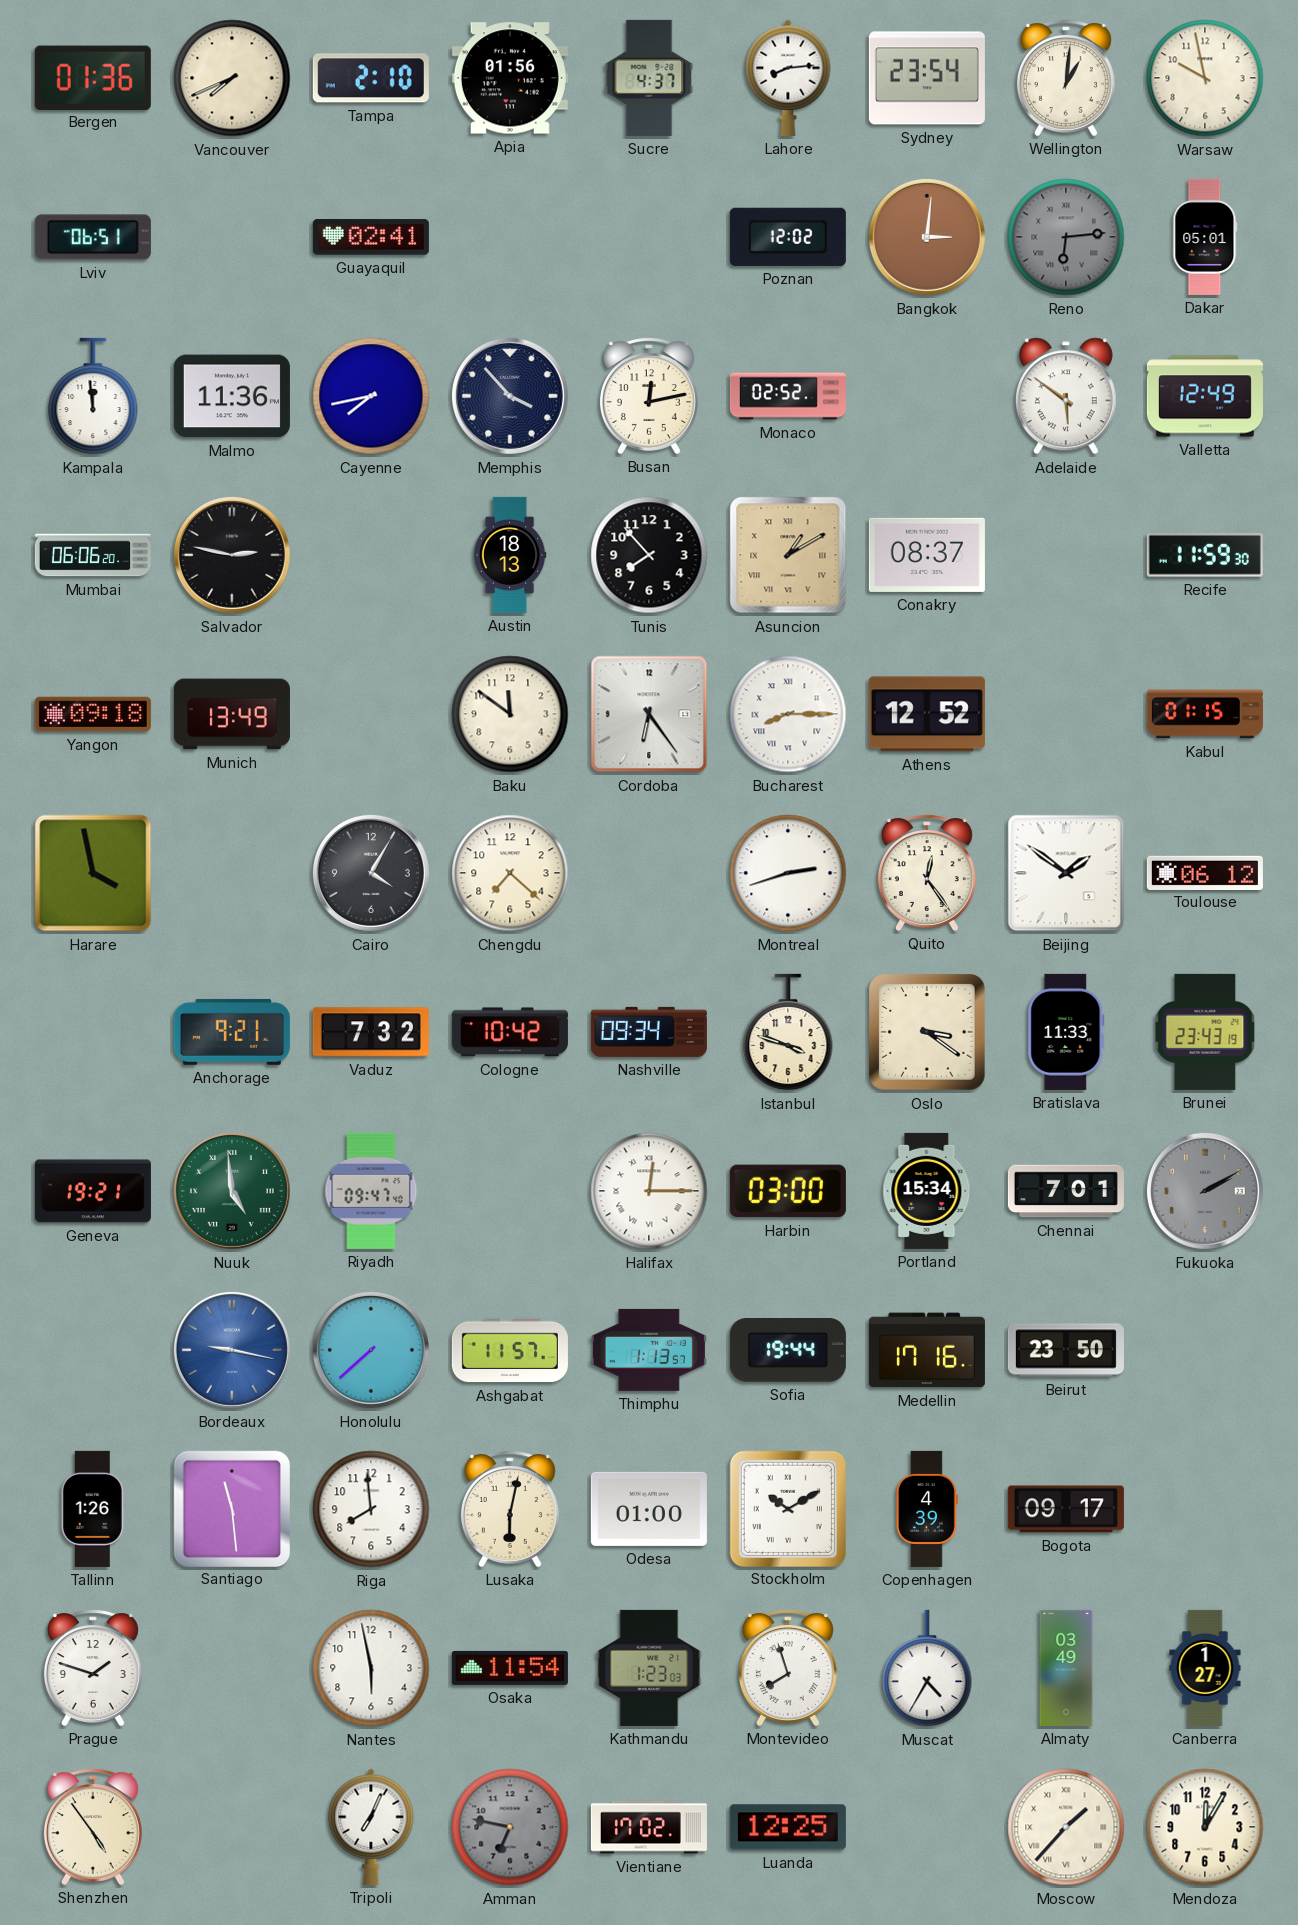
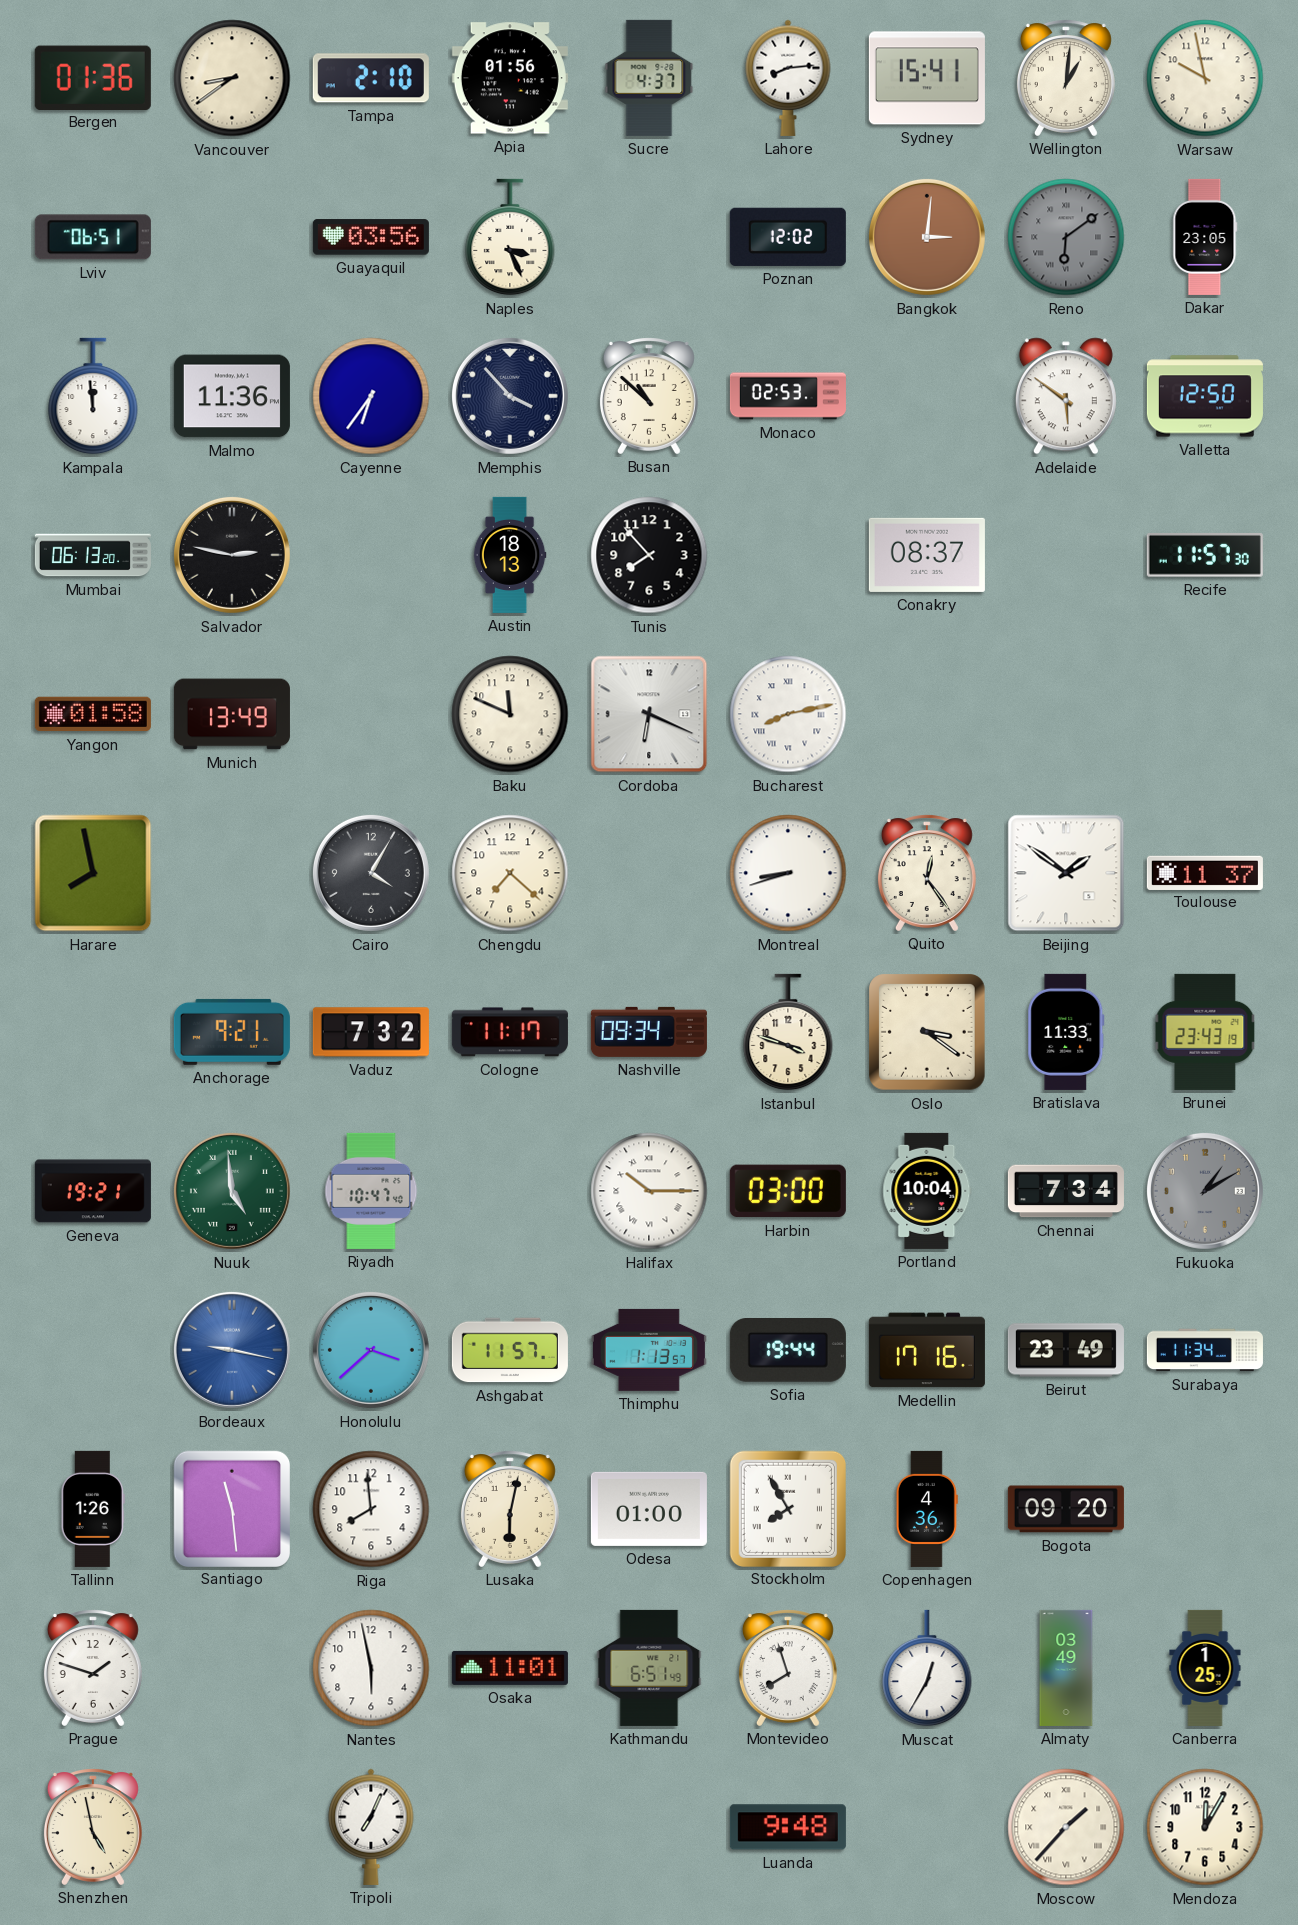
Vancouver: 7:41 -> 8:39 (232, 78)
Sydney: 23:54 -> 15:41 (927, 78)
Guayaquil: 02:41 -> 03:56 (371, 237)
Naples: none -> 3:26 (510, 237)
Reno: 6:14 -> 6:09 (1066, 237)
Dakar: 05:01 -> 23:05 (1205, 237)
Cayenne: 7:43 -> 6:36 (371, 396)
Busan: 12:13 -> 10:52 (649, 396)
Monaco: 02:52 -> 02:53 (788, 396)
Valletta: 12:49 -> 12:50 (1205, 396)
Mumbai: 06:06 -> 06:13 (93, 555)
Asuncion: 1:10 -> none (788, 555)
Recife: 11:59 -> 11:57 (1205, 556)
Yangon: 09:18 -> 01:58 (93, 714)
Baku: 11:51 -> 11:49 (510, 714)
Cordoba: 6:24 -> 6:19 (649, 714)
Bucharest: 8:15 -> 8:13 (788, 714)
Athens: 12:52 -> none (927, 714)
Kabul: 01:15 -> none (1205, 714)
Harare: 3:58 -> 7:58 (93, 873)
Montreal: 2:42 -> 8:42 (788, 873)
Toulouse: 06:12 -> 11:37 (1205, 872)
Cologne: 10:42 -> 11:17 (510, 1032)
Riyadh: 09:47 -> 10:47 (371, 1191)
Halifax: 12:15 -> 10:15 (649, 1191)
Portland: 15:34 -> 10:04 (927, 1191)
Chennai: 7:01 -> 7:34 (1066, 1191)
Fukuoka: 2:10 -> 1:10 (1205, 1191)
Honolulu: 7:38 -> 3:38 (371, 1350)
Beirut: 23:50 -> 23:49 (1066, 1350)
Surabaya: none -> 11:34 (1205, 1350)
Stockholm: 10:10 -> 7:55 (787, 1508)
Copenhagen: 4:39 -> 4:36 (927, 1509)
Bogota: 09:17 -> 09:20 (1066, 1509)
Osaka: 11:54 -> 11:01 (510, 1668)
Kathmandu: 1:23 -> 6:51 (649, 1668)
Muscat: 4:35 -> 12:35 (927, 1668)
Canberra: 1:27 -> 1:25 (1205, 1668)
Shenzhen: 4:54 -> 4:58 (93, 1827)
Amman: 6:47 -> none (510, 1827)
Vientiane: 17:02 -> none (649, 1827)
Luanda: 12:25 -> 9:48 (788, 1827)
